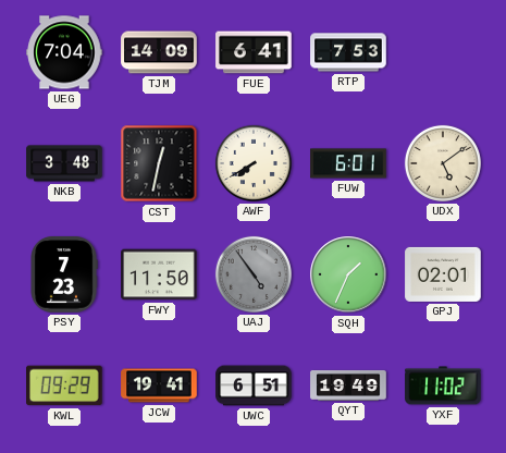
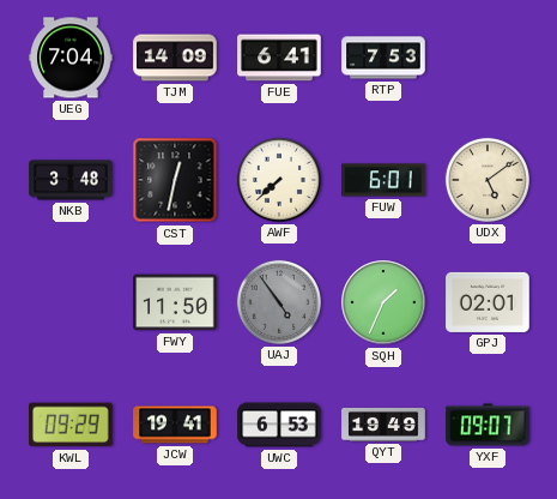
AWF: 7:40 -> 7:38 (279, 180)
PSY: 7:23 -> none (64, 274)
UWC: 6:51 -> 6:53 (279, 425)
YXF: 11:02 -> 09:07 (488, 425)
